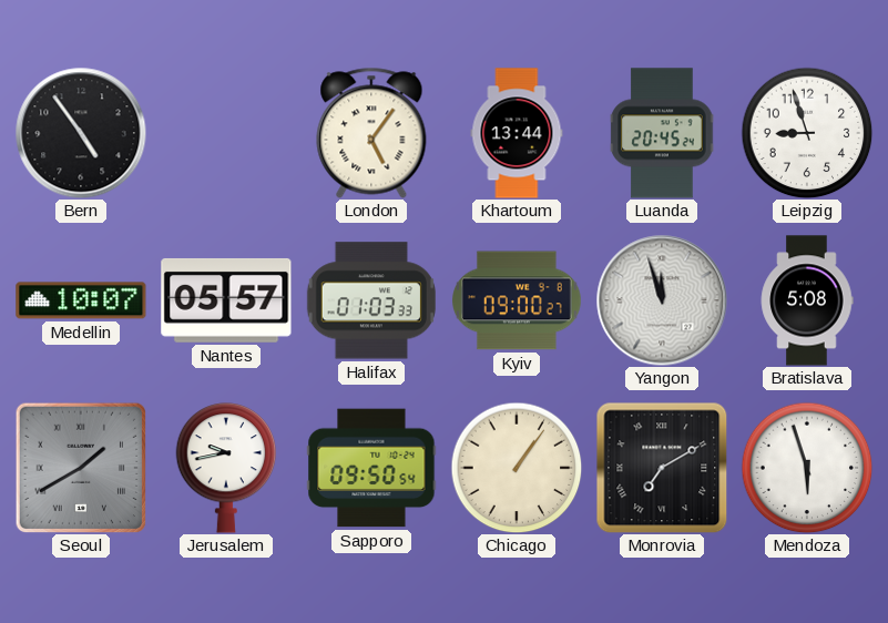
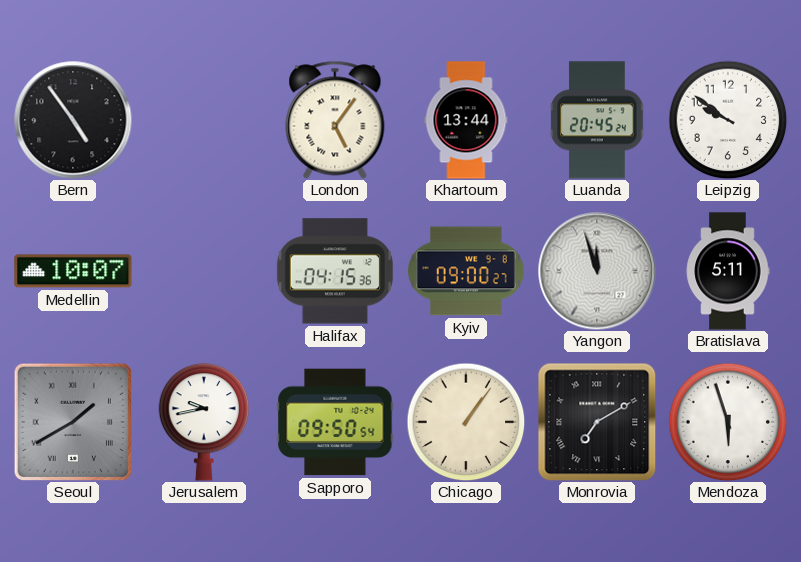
Leipzig: 8:57 -> 9:51 (728, 120)
Nantes: 05:57 -> none (226, 300)
Halifax: 01:03 -> 04:15 (335, 271)
Bratislava: 5:08 -> 5:11 (728, 271)
